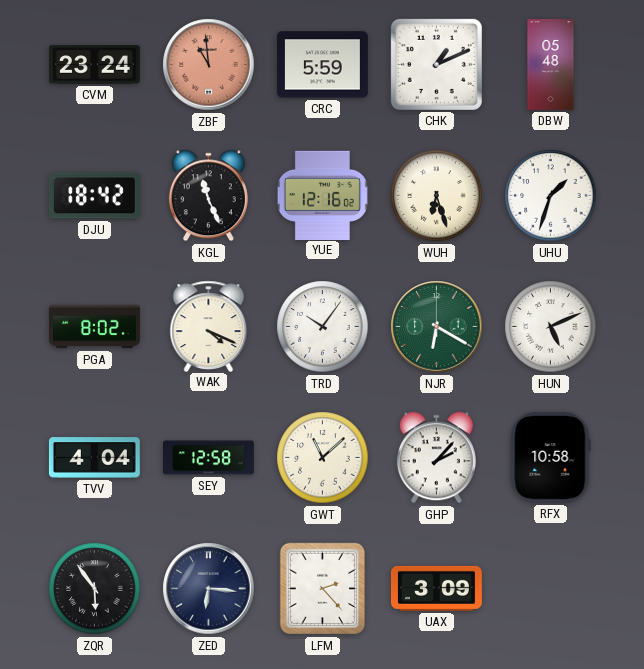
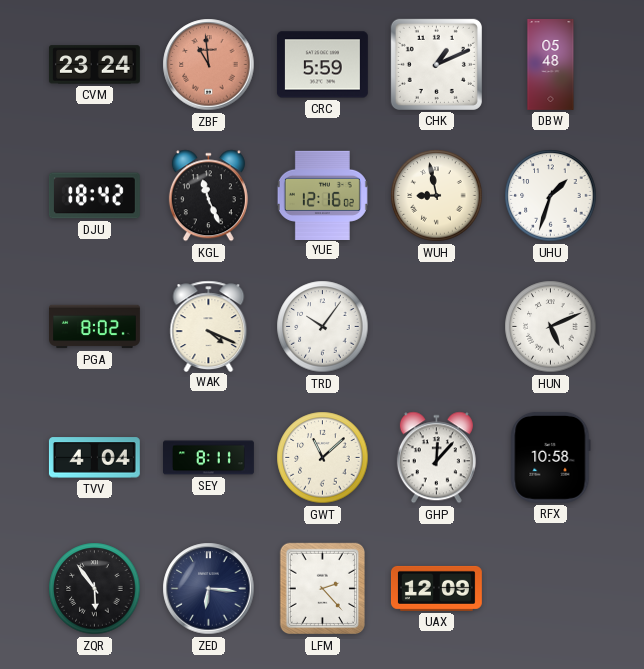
WUH: 6:27 -> 8:58 (437, 196)
NJR: 6:20 -> none (437, 327)
SEY: 12:58 -> 8:11 (209, 458)
GHP: 2:07 -> 12:07 (436, 458)
UAX: 3:09 -> 12:09 (436, 588)
